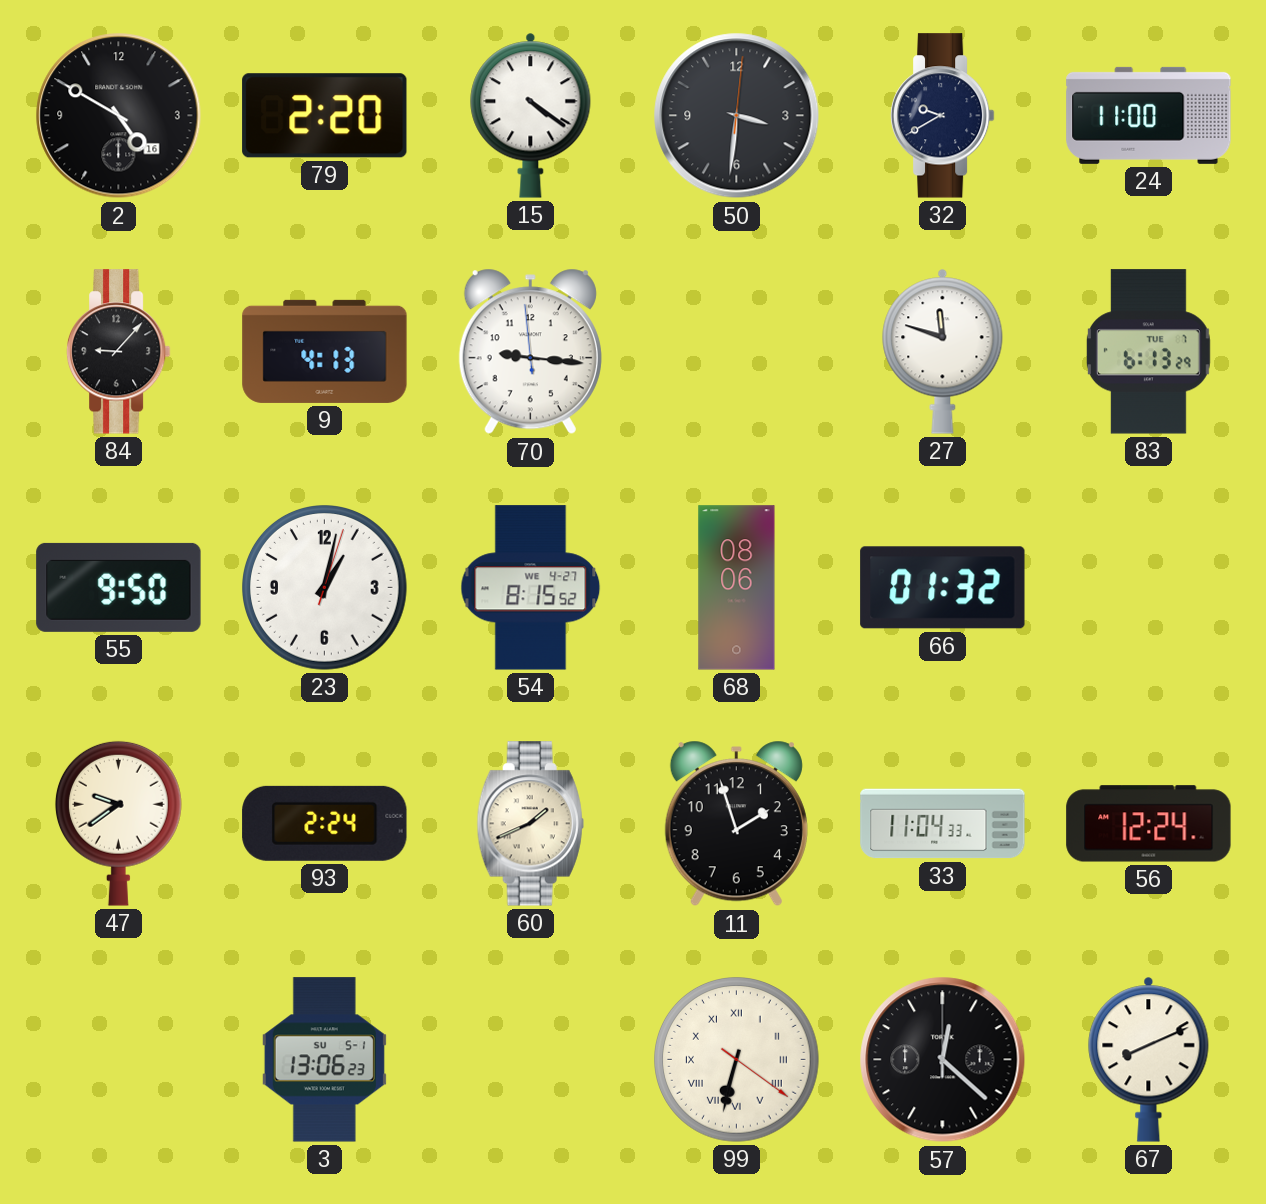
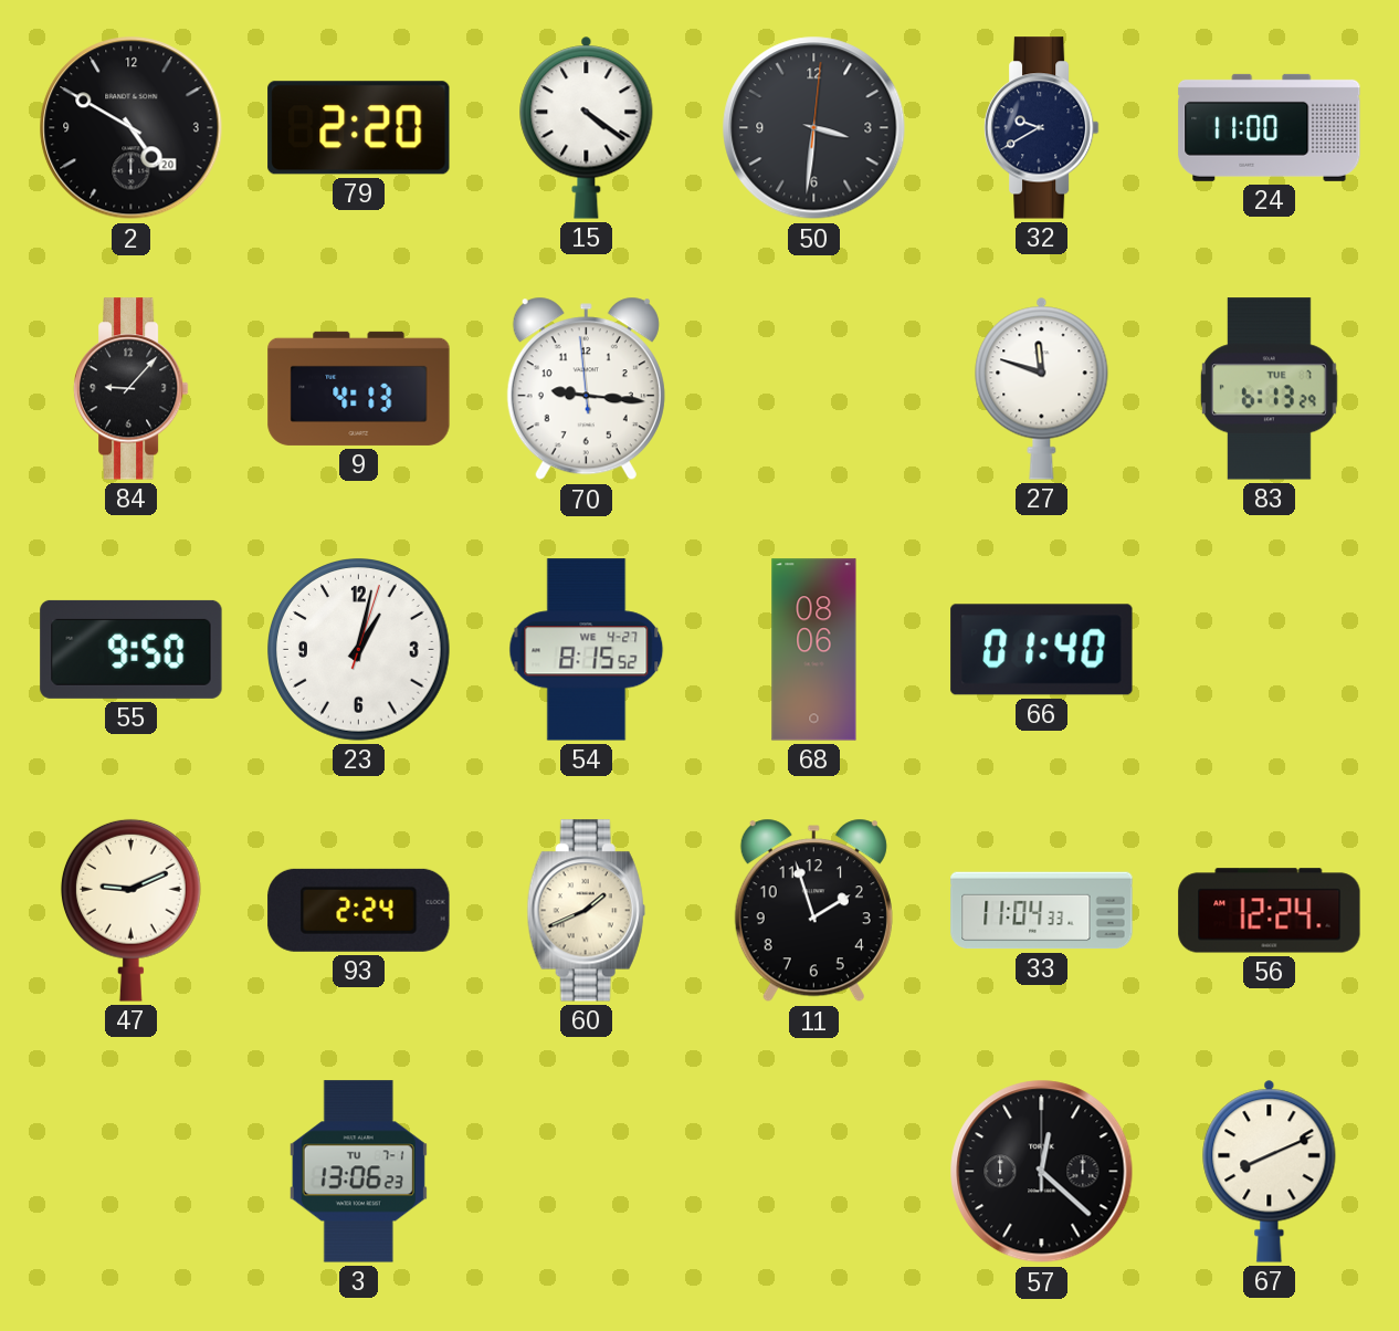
2 date: 16 -> 20 (132, 128)
66: 01:32 -> 01:40 (1042, 650)
47: 9:39 -> 9:11 (130, 910)
3 date: SU 5-1 -> TU 7-1 (358, 1172)
99: 6:32 -> none (737, 1060)
